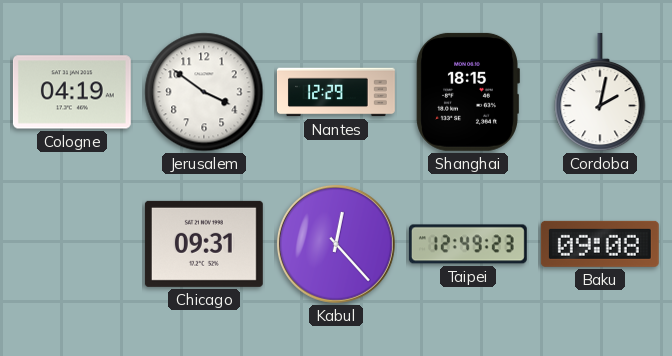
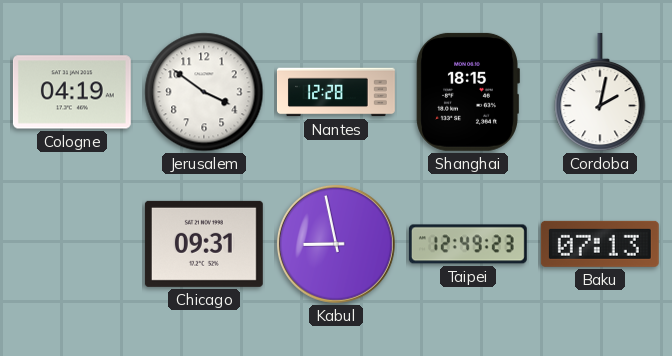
Nantes: 12:29 -> 12:28 (336, 92)
Kabul: 12:23 -> 8:58 (336, 244)
Baku: 09:08 -> 07:13 (600, 244)
